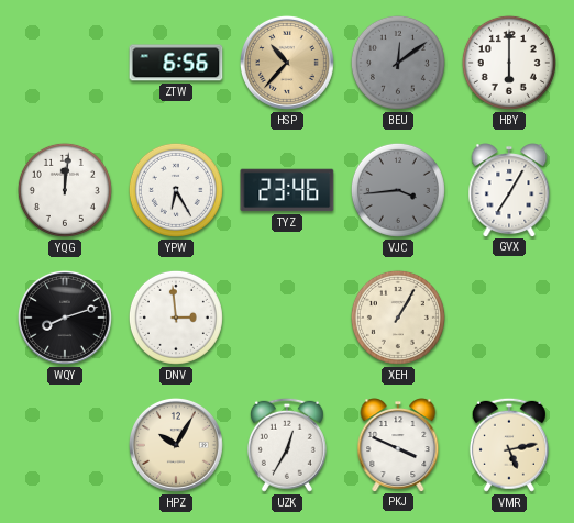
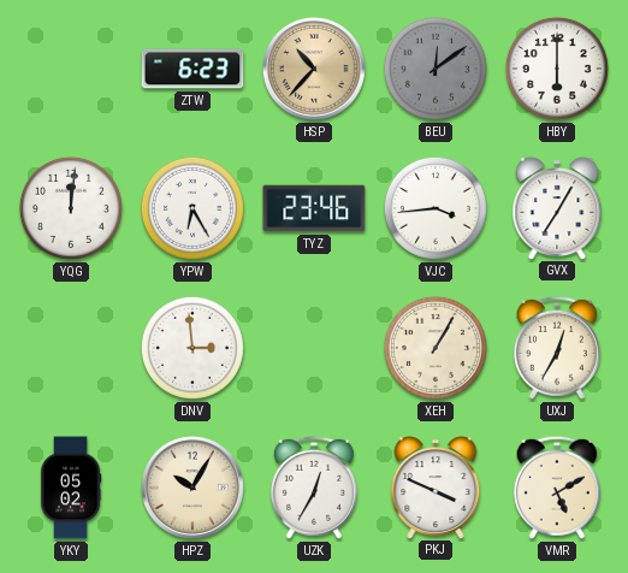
ZTW: 6:56 -> 6:23 (192, 69)
VJC dial: grey -> white (436, 208)
WQY: 8:12 -> none (65, 318)
UXJ: none -> 12:35 (557, 348)
YKY: none -> 05:02 (71, 488)
VMR: 5:13 -> 5:10 (557, 488)
